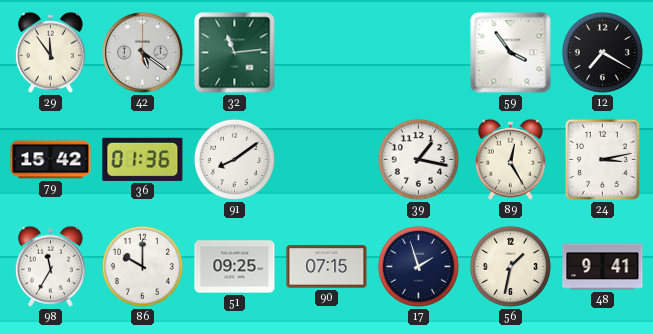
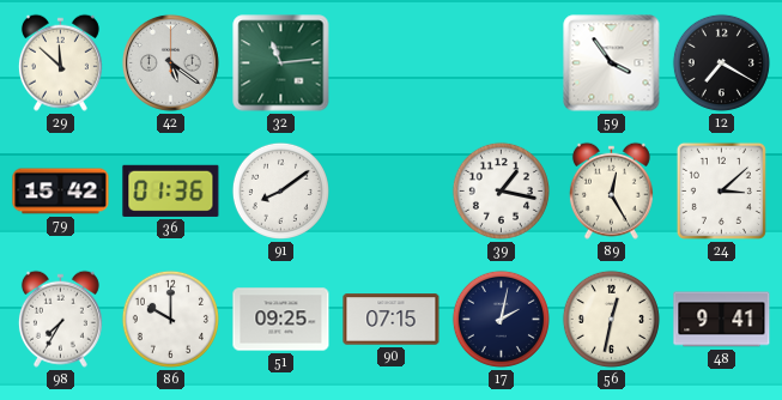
29: 11:54 -> 11:52 (60, 62)
24: 3:13 -> 3:08 (721, 190)
98: 11:35 -> 7:35 (60, 319)
17: 1:57 -> 2:02 (501, 319)
56: 1:32 -> 12:32 (611, 319)
